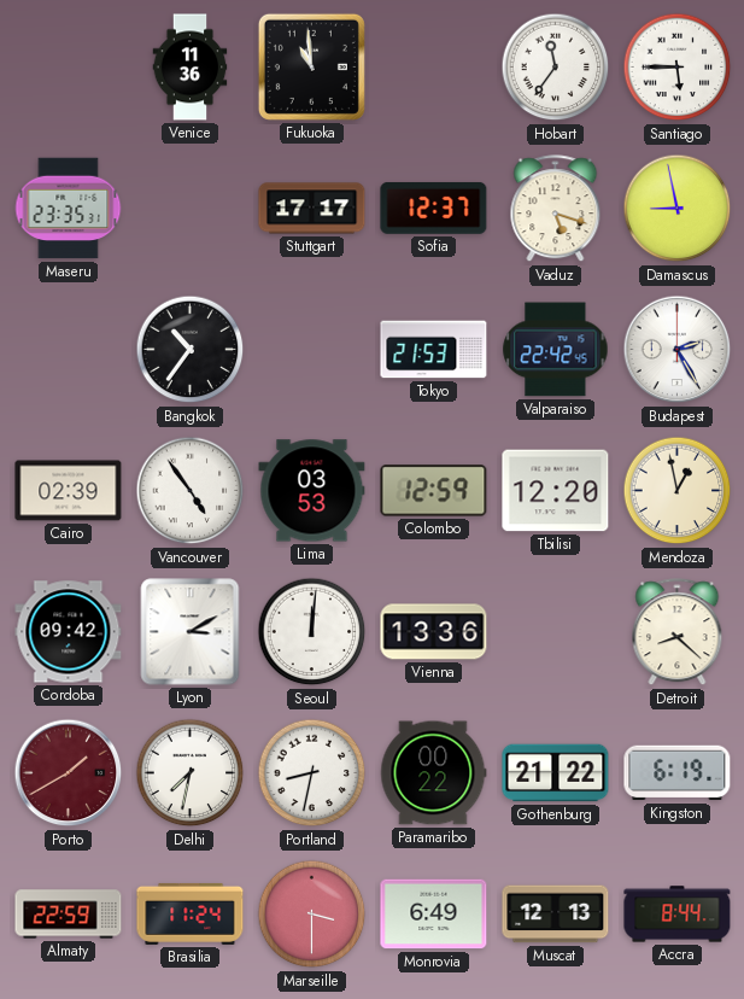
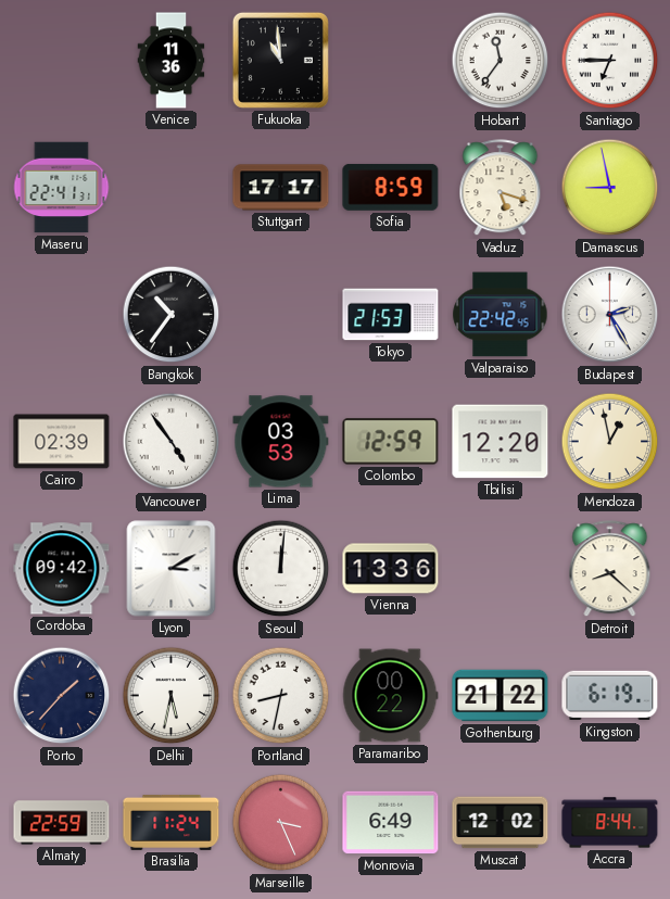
Santiago: 5:45 -> 6:45 (610, 61)
Maseru: 23:35 -> 22:41 (62, 188)
Sofia: 12:37 -> 8:59 (391, 187)
Porto: 1:40 -> 1:37 (62, 696)
Porto dial: burgundy -> navy (62, 696)
Delhi: 7:32 -> 5:32 (172, 696)
Marseille: 3:30 -> 3:26 (281, 823)
Muscat: 12:13 -> 12:02 (501, 823)
